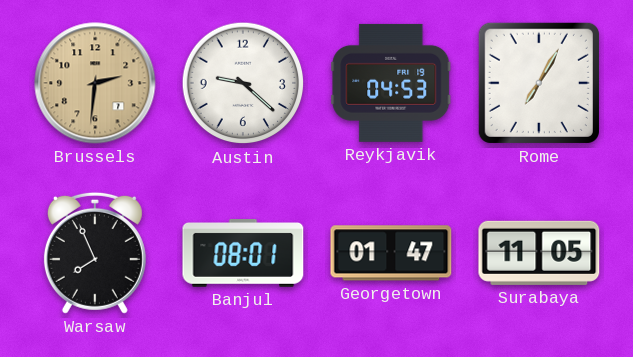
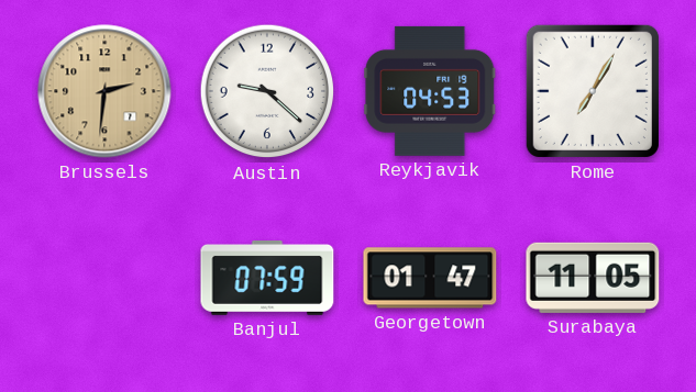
Warsaw: 7:56 -> none (95, 253)
Banjul: 08:01 -> 07:59 (267, 279)
